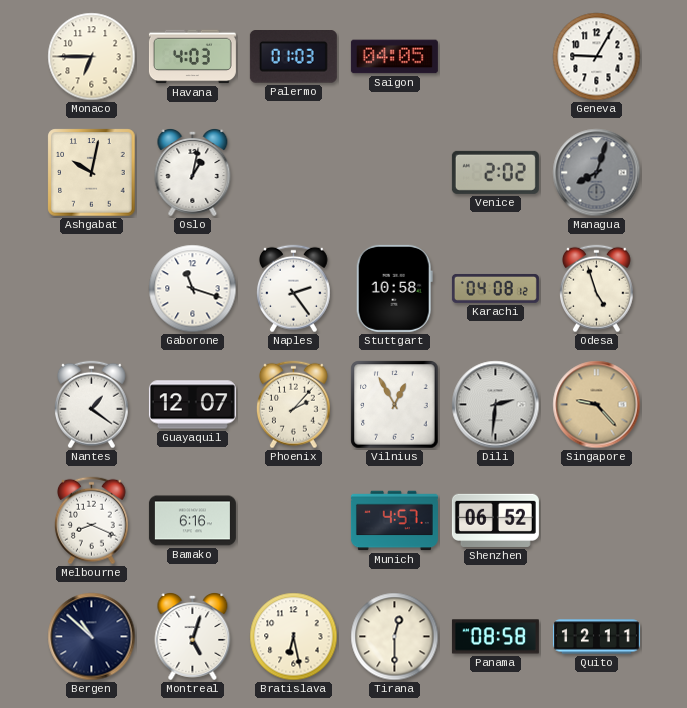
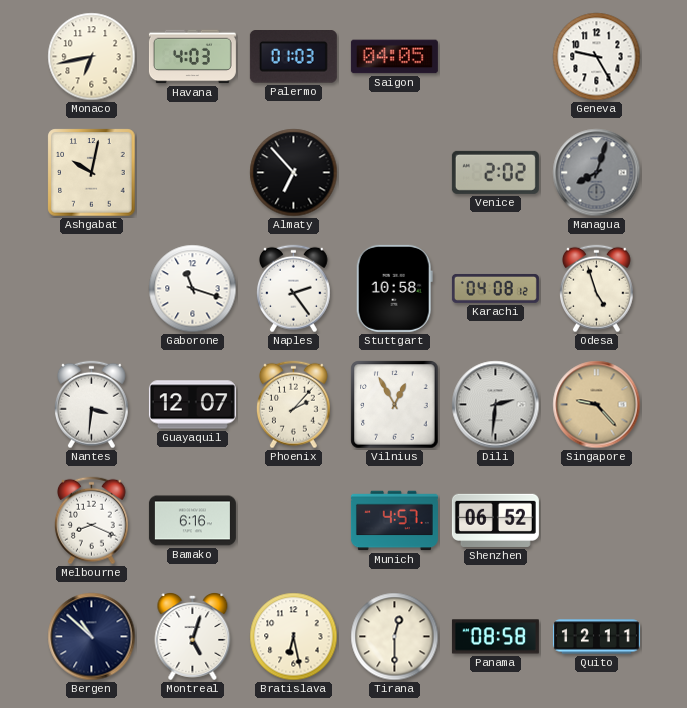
Monaco: 6:45 -> 6:43 (92, 57)
Geneva: 9:05 -> 9:25 (597, 57)
Oslo: 1:02 -> none (193, 173)
Almaty: none -> 6:53 (294, 173)
Nantes: 1:21 -> 3:31 (91, 405)
